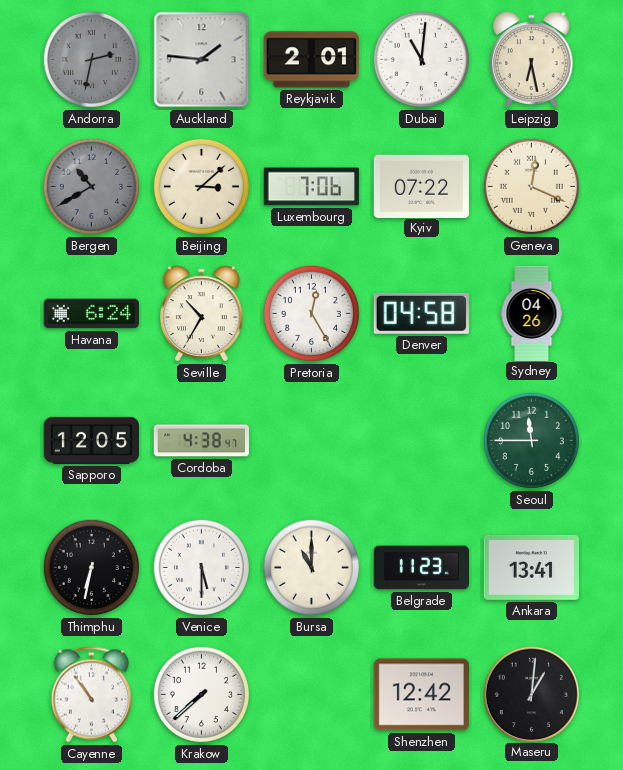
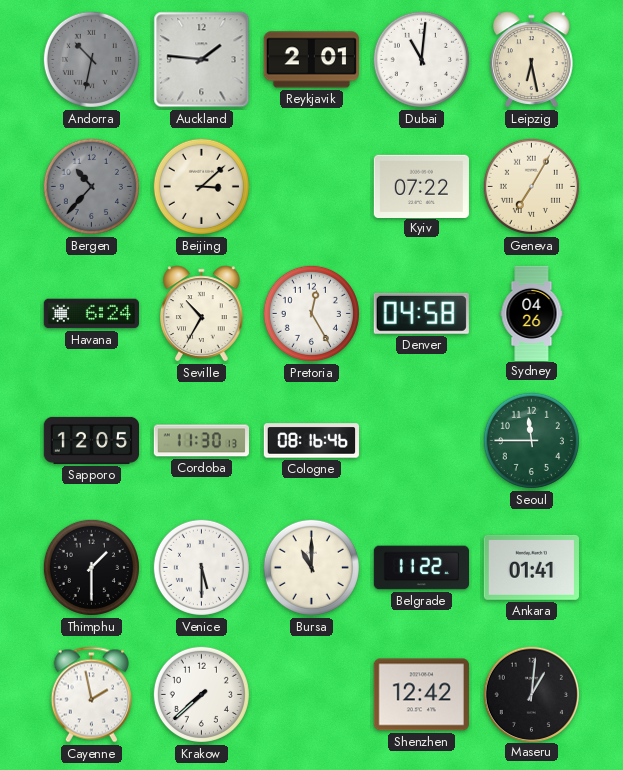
Andorra: 2:32 -> 10:32 (91, 59)
Bergen: 10:40 -> 10:37 (91, 186)
Luxembourg: 7:06 -> none (311, 187)
Geneva: 12:19 -> 7:05 (531, 186)
Cordoba: 4:38 -> 11:30 (201, 441)
Cologne: none -> 08:16 (311, 441)
Thimphu: 6:32 -> 1:30 (91, 567)
Belgrade: 11:23 -> 11:22 (421, 568)
Ankara: 13:41 -> 01:41 (531, 567)
Cayenne: 10:54 -> 1:58 (91, 695)
